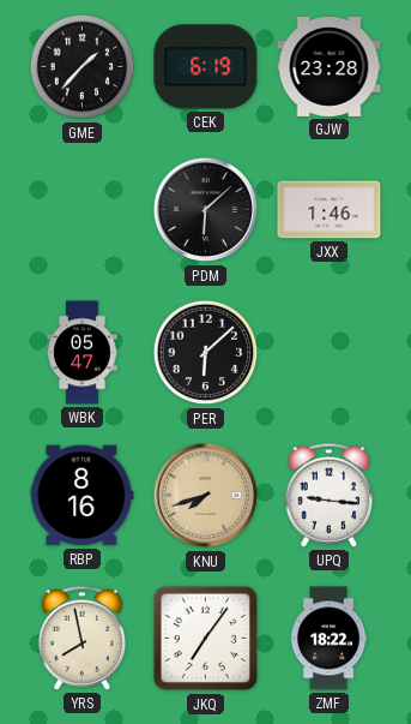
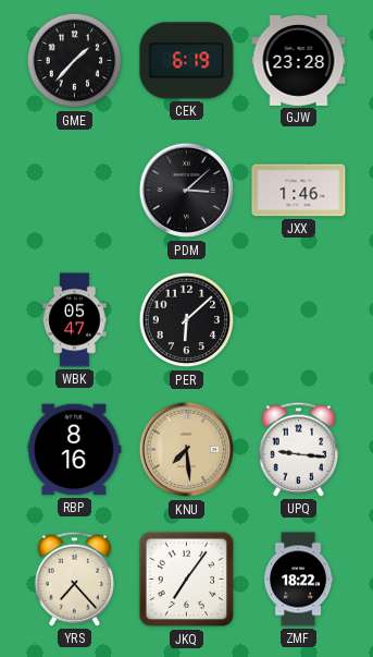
PDM: 6:08 -> 3:08 (187, 191)
KNU: 7:42 -> 7:29 (187, 450)
YRS: 7:58 -> 7:23 (75, 579)
